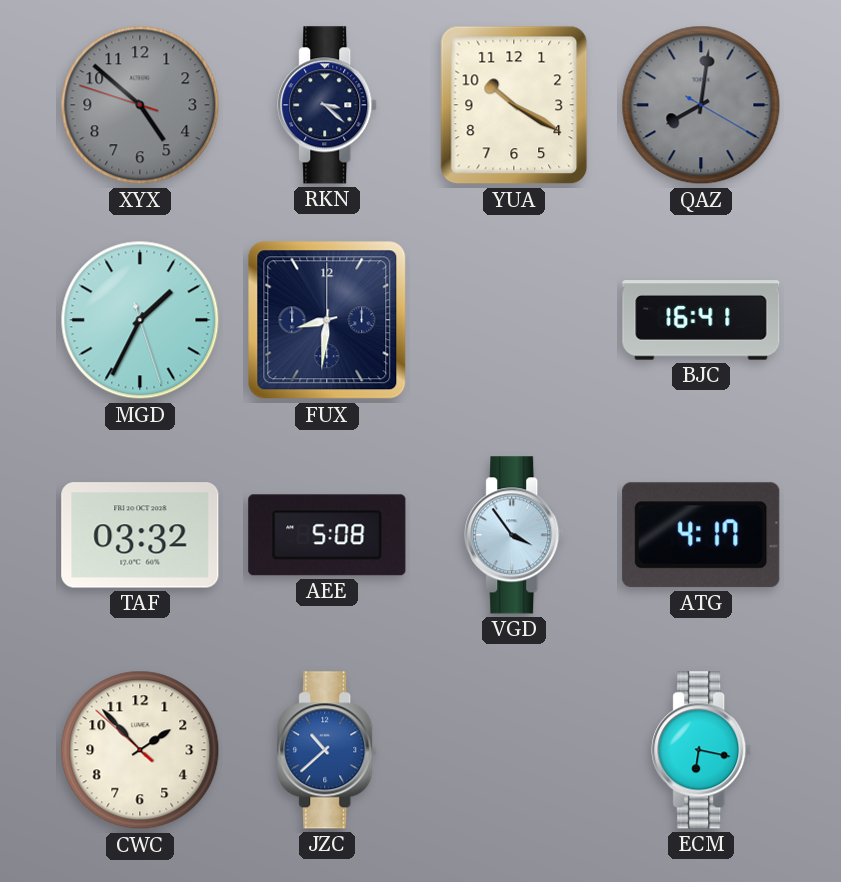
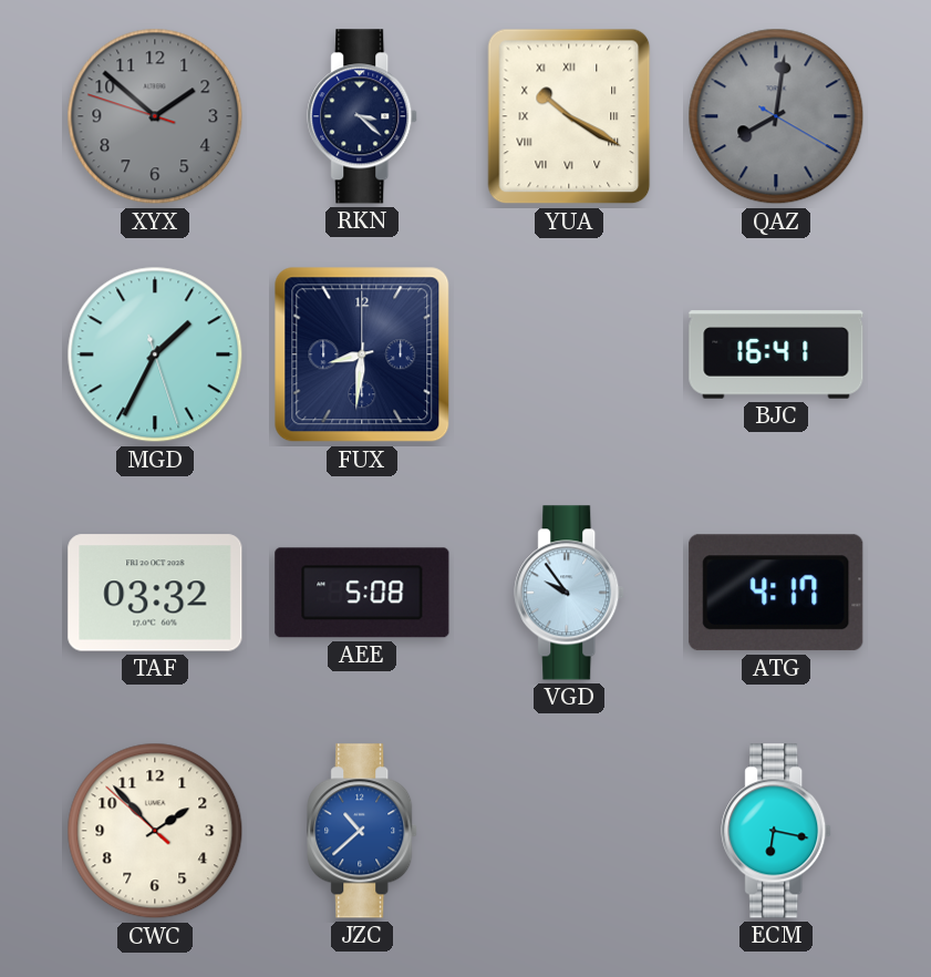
XYX: 4:51 -> 1:51 (155, 116)
YUA numerals: Arabic -> Roman (569, 116)
VGD: 3:54 -> 9:54 (570, 593)
